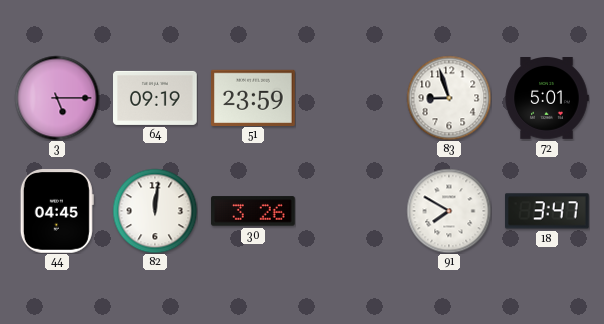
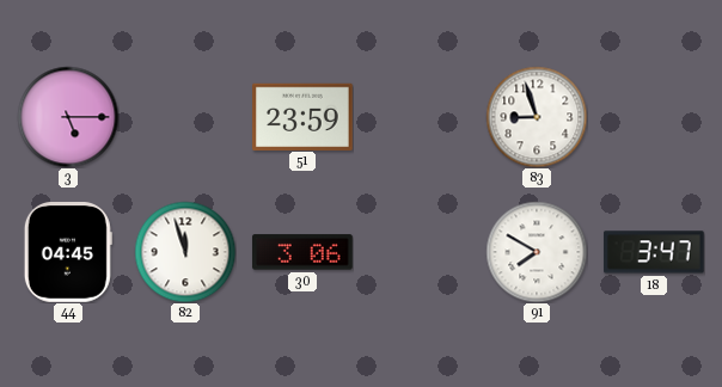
64: 09:19 -> none (156, 98)
72: 5:01 -> none (547, 99)
82: 12:01 -> 11:57 (185, 252)
30: 3:26 -> 3:06 (302, 252)
